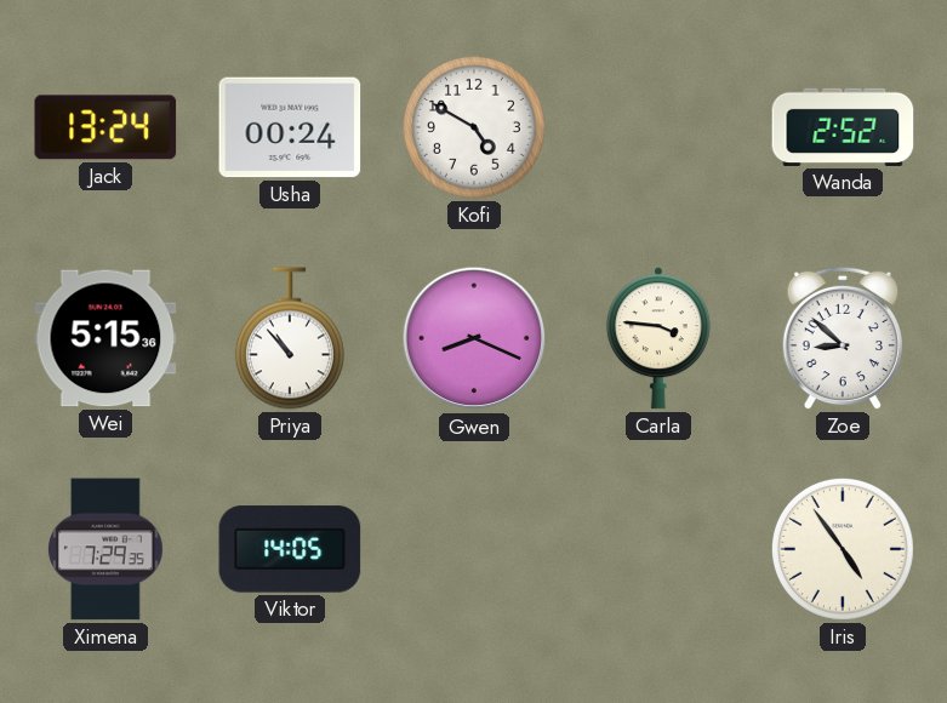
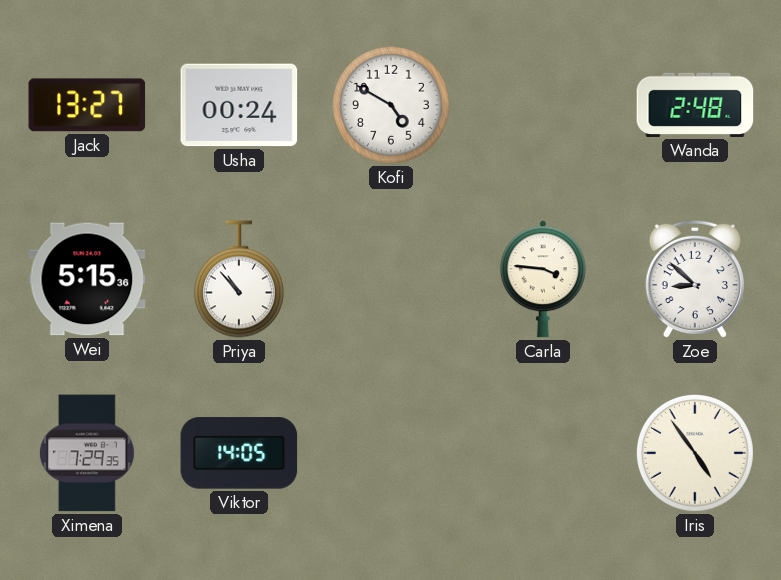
Jack: 13:24 -> 13:27 (87, 105)
Wanda: 2:52 -> 2:48 (695, 105)
Gwen: 8:19 -> none (474, 338)
